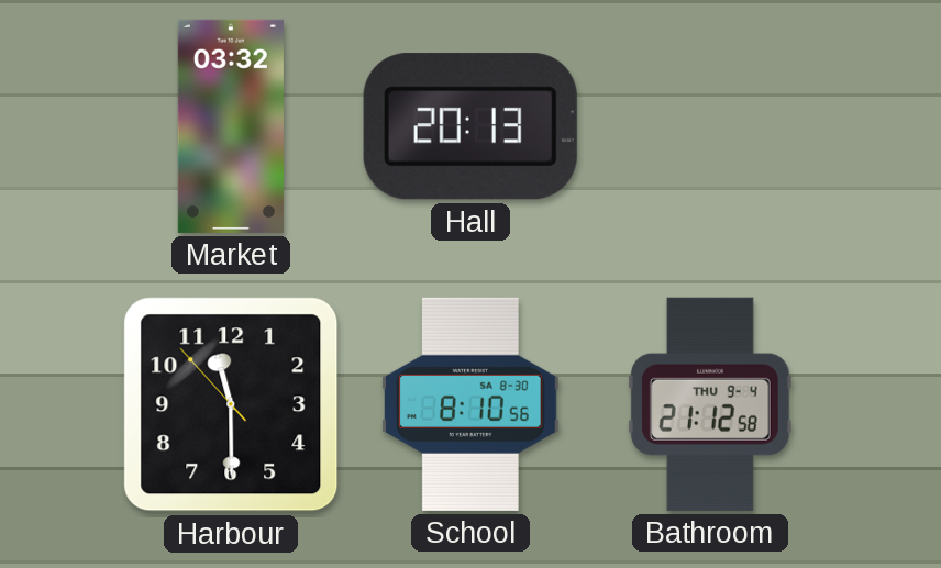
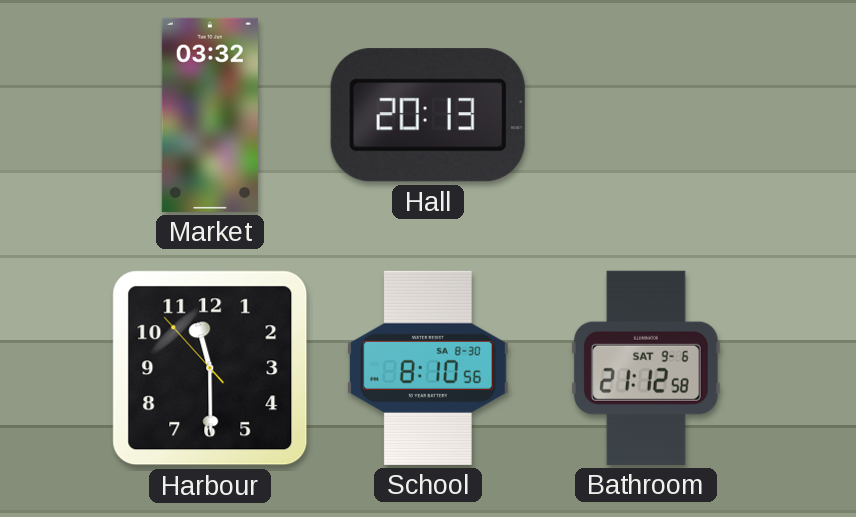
Bathroom date: THU 9-4 -> SAT 9-6 (646, 368)
